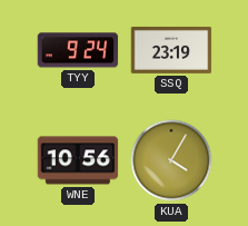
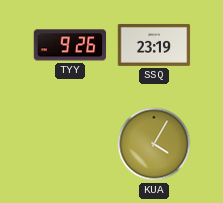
TYY: 9:24 -> 9:26 (70, 45)
WNE: 10:56 -> none (78, 160)
